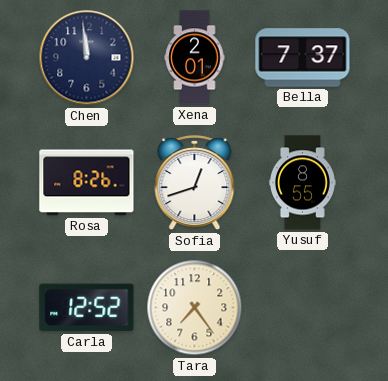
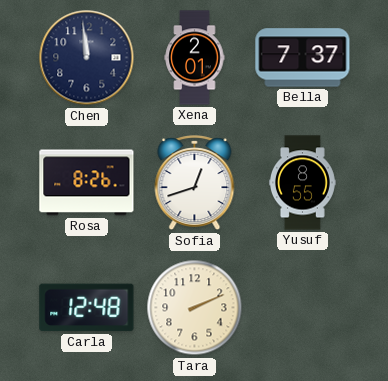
Carla: 12:52 -> 12:48 (87, 308)
Tara: 7:24 -> 2:11 (195, 308)
